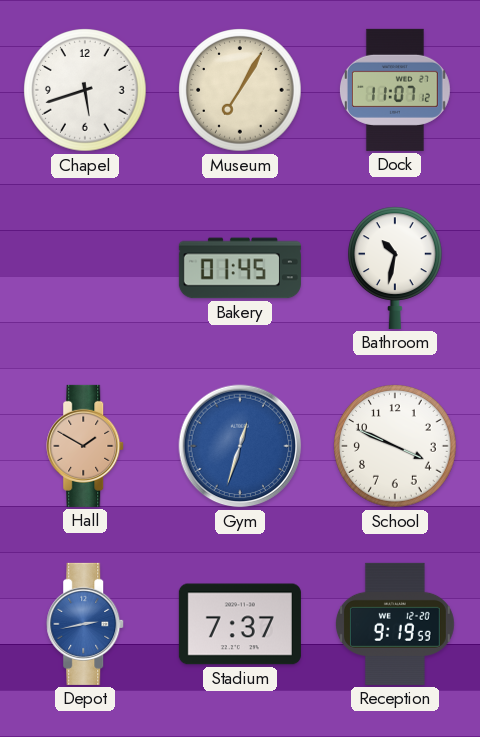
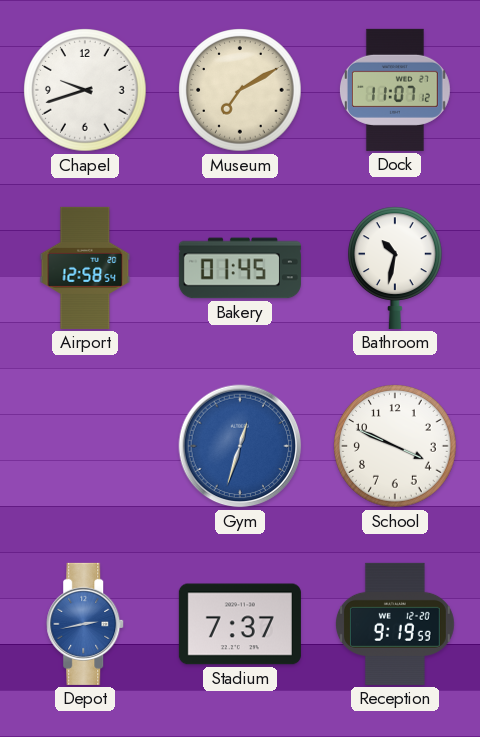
Chapel: 5:42 -> 9:42 (85, 90)
Museum: 7:05 -> 7:10 (240, 90)
Airport: none -> 12:58 (85, 268)
Hall: 1:50 -> none (86, 446)
